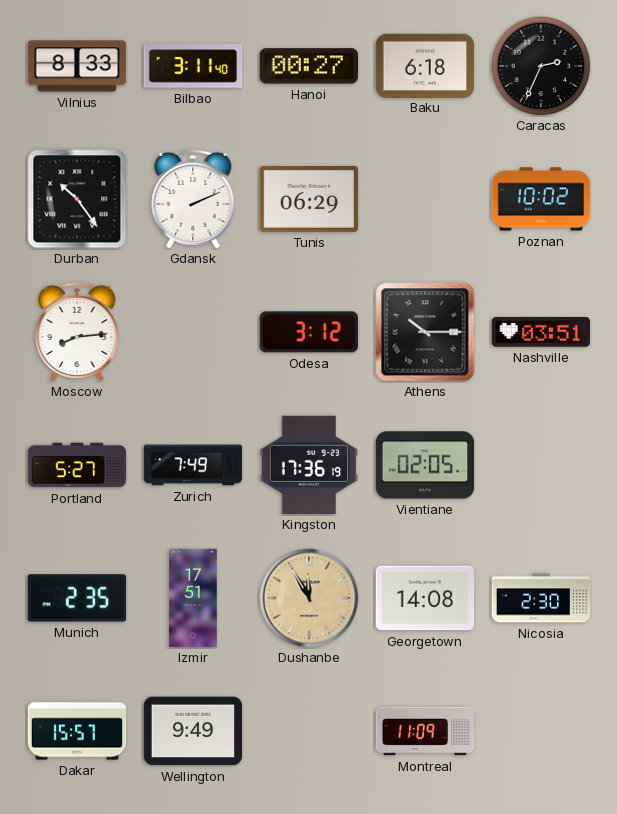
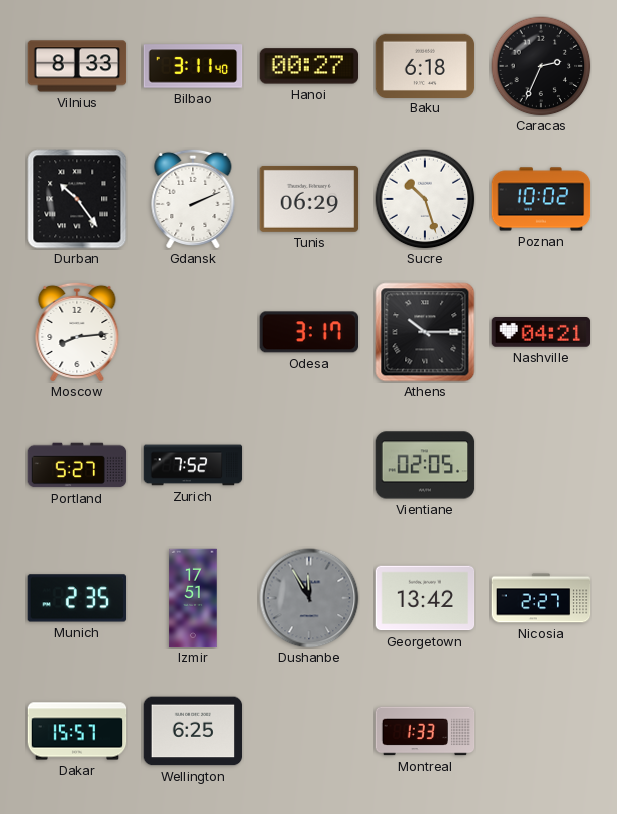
Sucre: none -> 10:27 (425, 199)
Odesa: 3:12 -> 3:17 (308, 332)
Nashville: 03:51 -> 04:21 (541, 332)
Zurich: 7:49 -> 7:52 (193, 465)
Kingston: 17:36 -> none (309, 465)
Dushanbe dial: champagne -> grey (309, 598)
Georgetown: 14:08 -> 13:42 (425, 598)
Nicosia: 2:30 -> 2:27 (541, 598)
Wellington: 9:49 -> 6:25 (193, 731)
Montreal: 11:09 -> 1:33 (425, 731)
